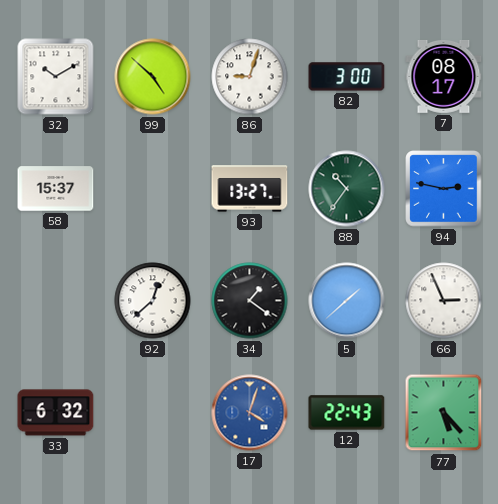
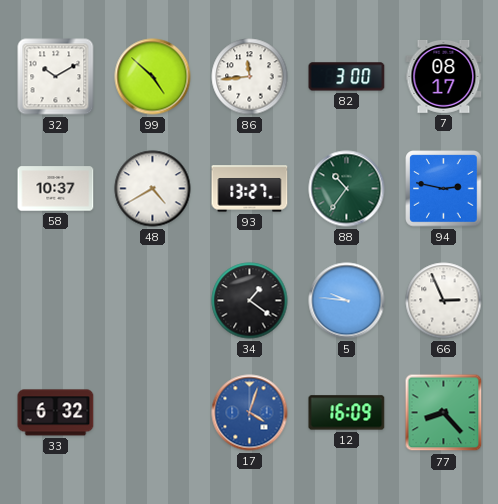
86: 9:03 -> 11:44 (250, 77)
58: 15:37 -> 10:37 (56, 189)
48: none -> 4:40 (153, 189)
92: 12:38 -> none (153, 301)
5: 1:38 -> 9:46 (347, 301)
12: 22:43 -> 16:09 (347, 413)
77: 5:23 -> 8:23 (444, 413)
